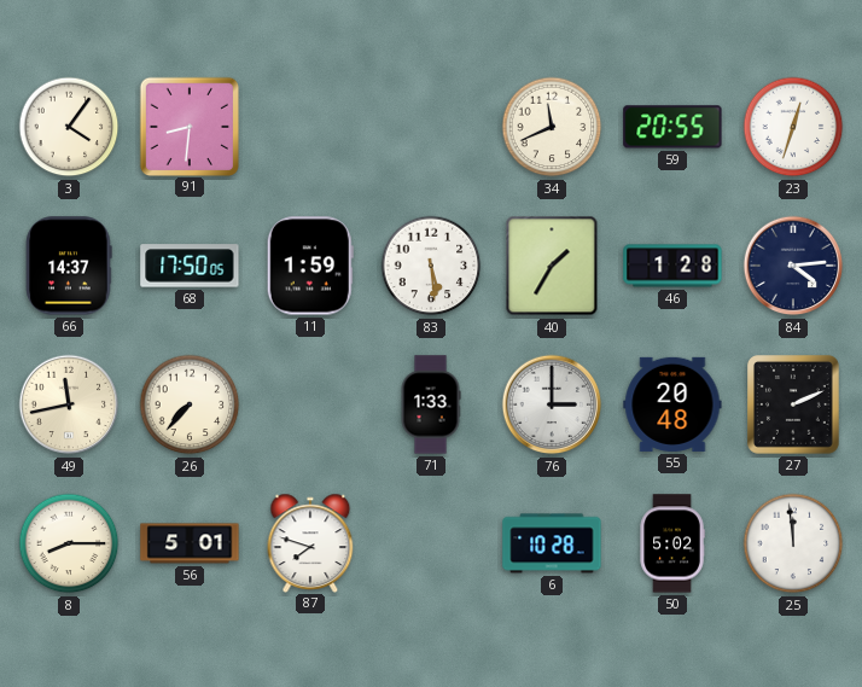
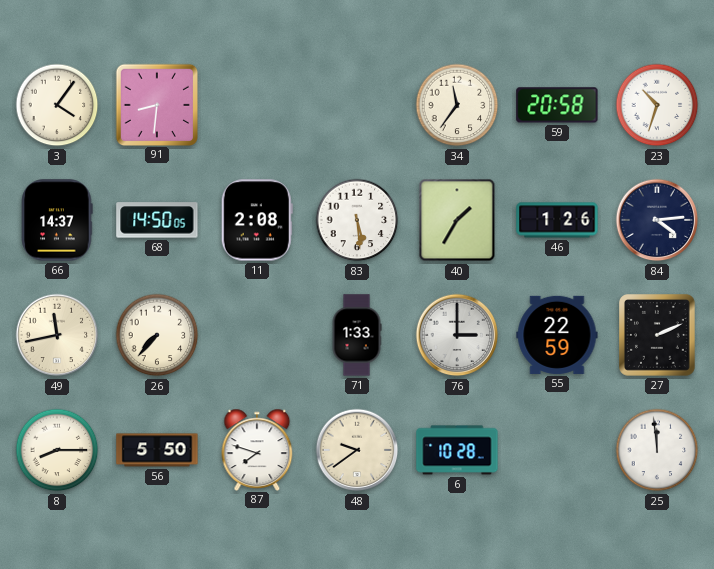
34: 11:41 -> 11:36 (457, 105)
59: 20:55 -> 20:58 (557, 105)
23: 12:33 -> 10:33 (657, 105)
68: 17:50 -> 14:50 (157, 220)
11: 1:59 -> 2:08 (257, 220)
46: 1:28 -> 1:26 (557, 220)
55: 20:48 -> 22:59 (557, 335)
56: 5:01 -> 5:50 (157, 450)
48: none -> 9:39 (357, 450)
50: 5:02 -> none (672, 543)
